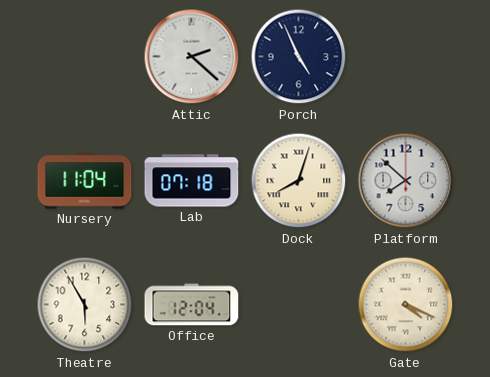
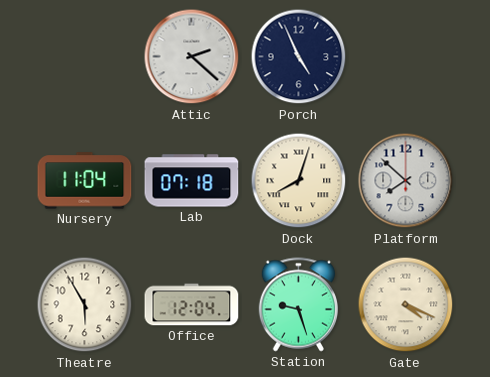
Station: none -> 9:27 (298, 305)
